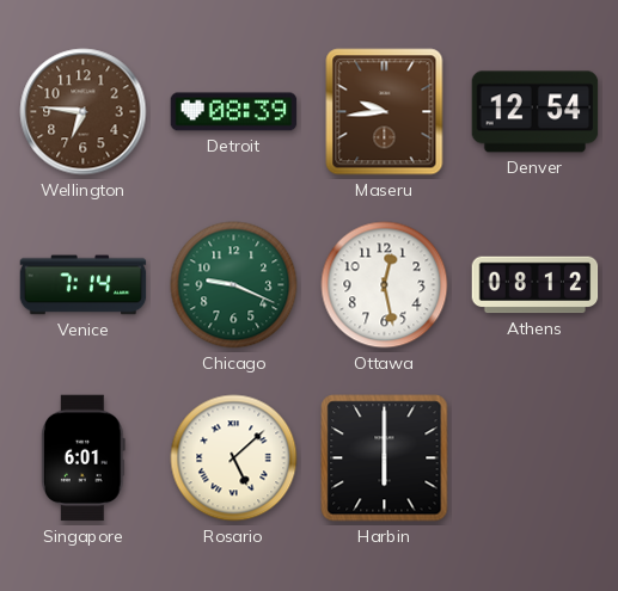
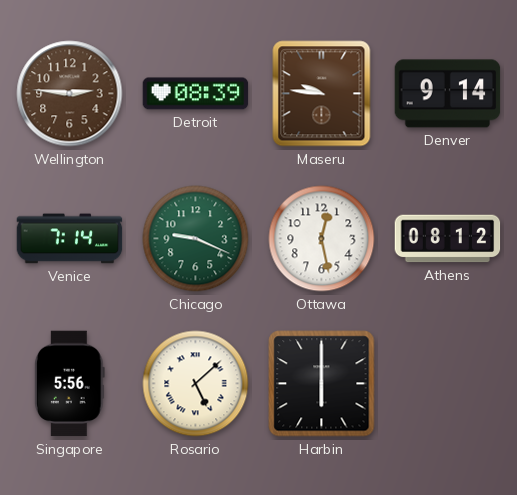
Wellington: 6:46 -> 2:46 (70, 94)
Maseru: 9:44 -> 9:46 (322, 94)
Denver: 12:54 -> 9:14 (448, 94)
Singapore: 6:01 -> 5:56 (69, 384)
